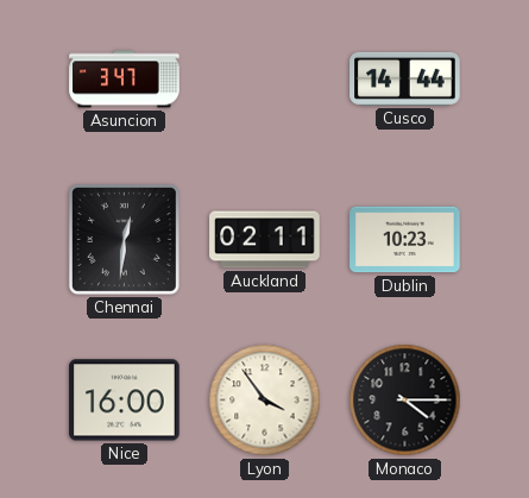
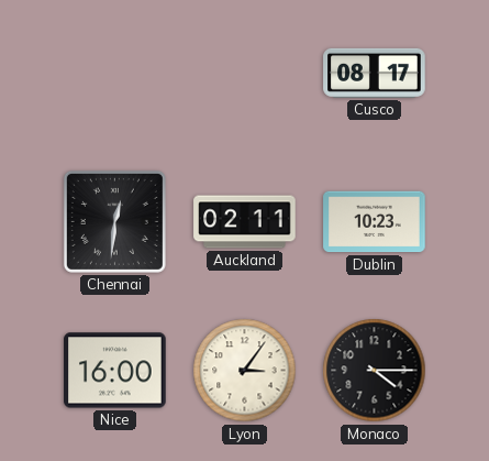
Asuncion: 3:47 -> none (125, 80)
Cusco: 14:44 -> 08:17 (375, 73)
Lyon: 3:54 -> 3:06 (245, 371)
